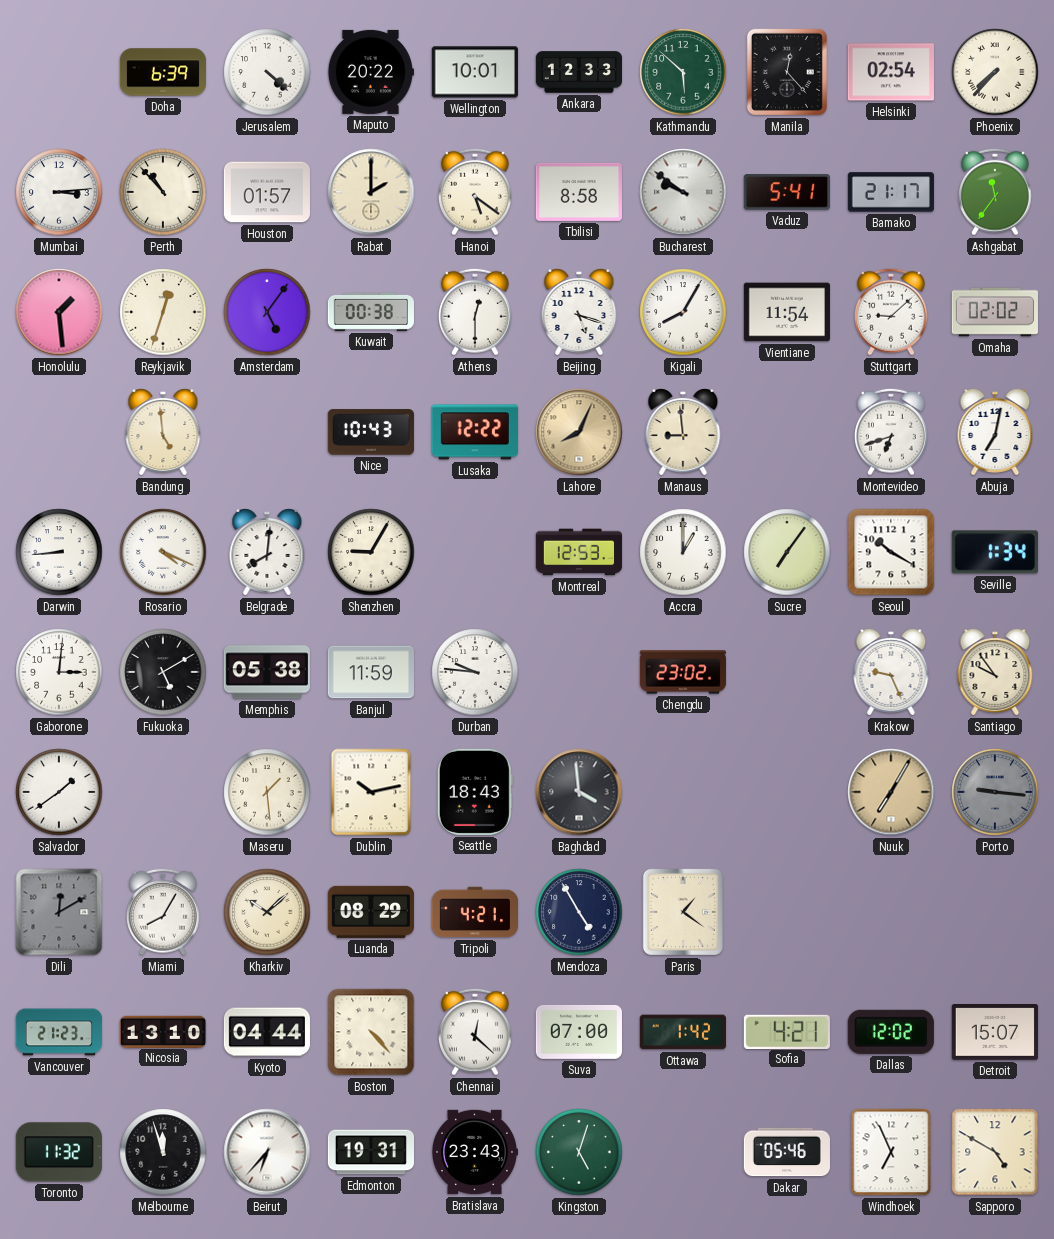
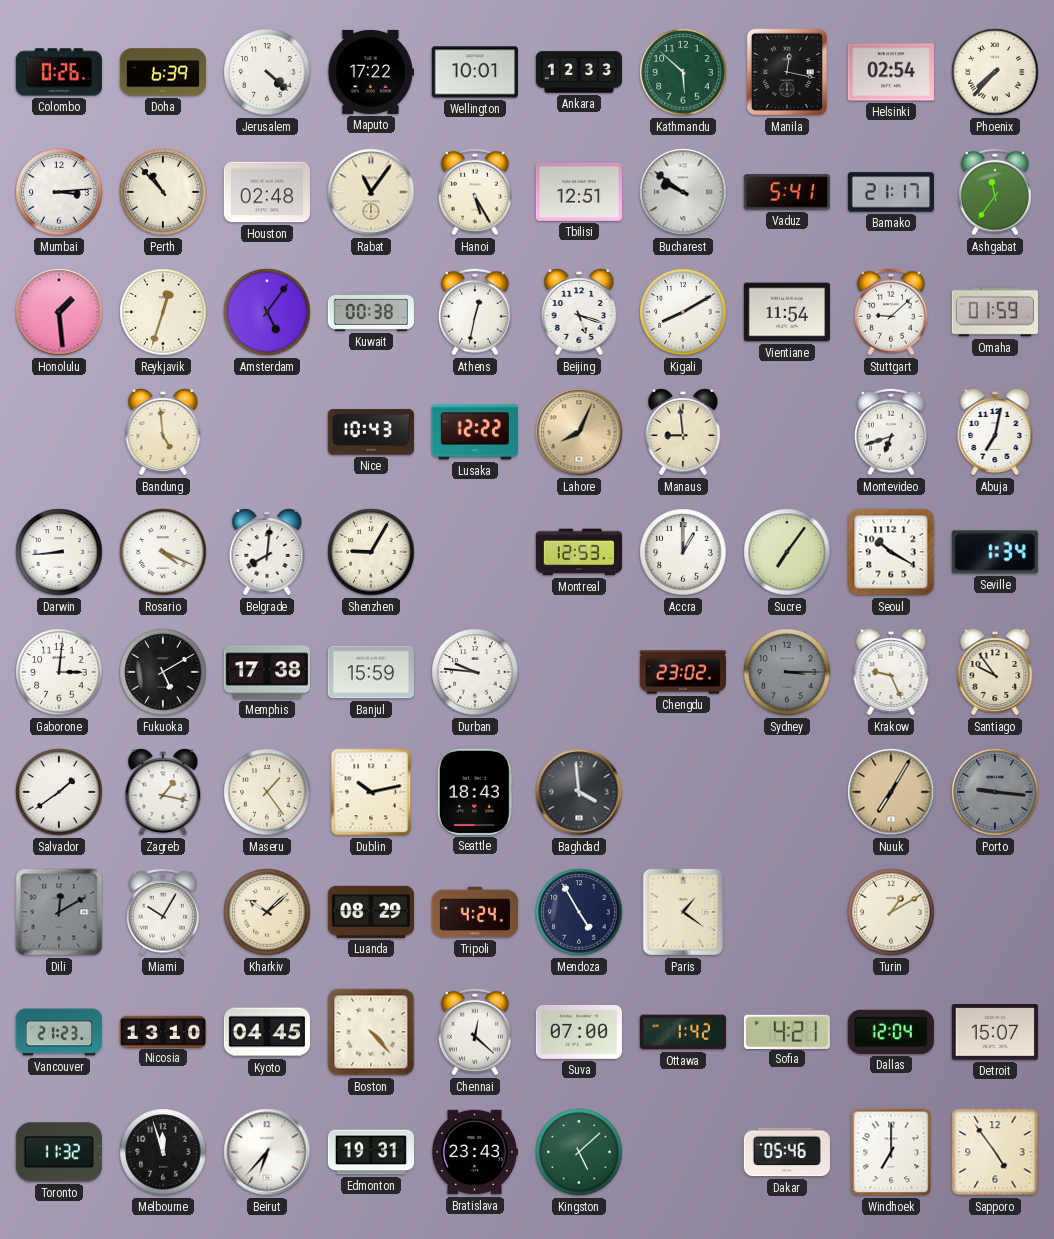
Colombo: none -> 0:26 (59, 72)
Maputo: 20:22 -> 17:22 (370, 72)
Manila: 12:23 -> 12:17 (787, 72)
Houston: 01:57 -> 02:48 (267, 192)
Rabat: 2:00 -> 11:06 (371, 192)
Hanoi: 5:21 -> 5:25 (476, 192)
Tbilisi: 8:58 -> 12:51 (579, 192)
Athens: 12:30 -> 12:32 (476, 312)
Kigali: 8:05 -> 8:10 (683, 312)
Omaha: 02:02 -> 01:59 (995, 312)
Memphis: 05:38 -> 17:38 (267, 672)
Banjul: 11:59 -> 15:59 (371, 672)
Sydney: none -> 3:15 (787, 672)
Zagreb: none -> 1:17 (163, 792)
Maseru: 1:29 -> 1:24 (267, 792)
Miami: 8:05 -> 10:05 (164, 912)
Tripoli: 4:21 -> 4:24 (474, 912)
Turin: none -> 1:10 (891, 912)
Kyoto: 04:44 -> 04:45 (266, 1032)
Dallas: 12:02 -> 12:04 (891, 1032)
Kingston: 5:03 -> 5:08 (579, 1152)
Windhoek: 6:56 -> 7:00 (891, 1152)
Sapporo: 4:50 -> 4:54 (995, 1152)
